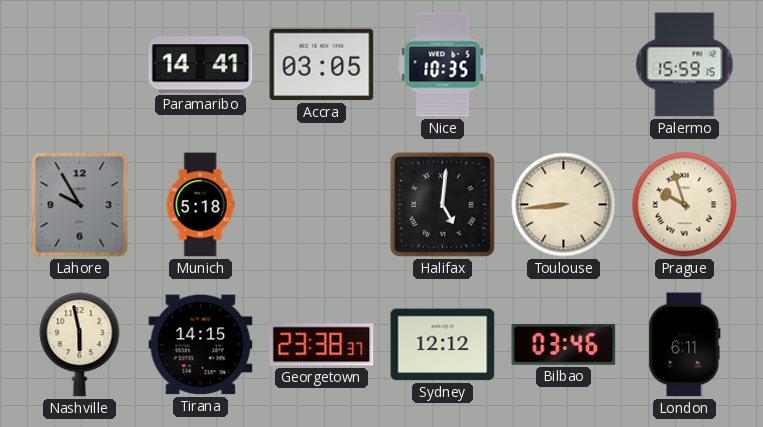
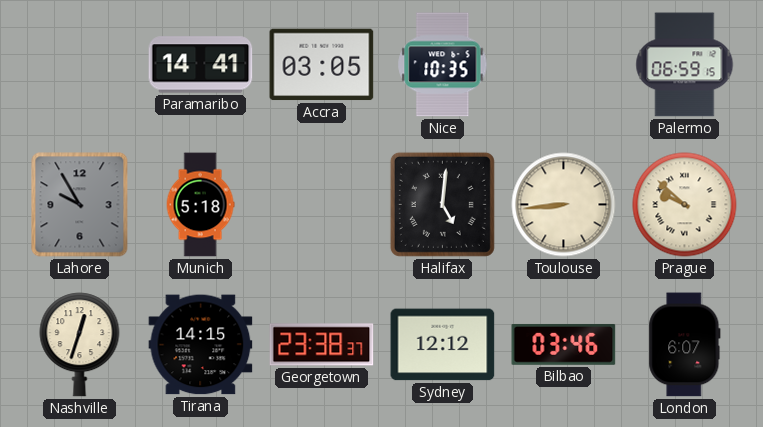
Palermo: 15:59 -> 06:59 (685, 65)
Prague: 9:57 -> 9:52 (685, 205)
Nashville: 5:58 -> 12:33 (80, 345)
London: 6:11 -> 6:07 (685, 345)
